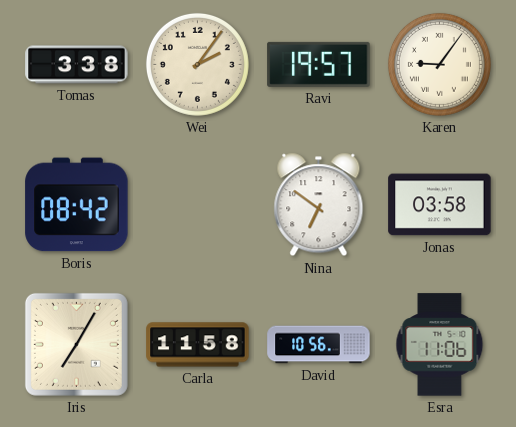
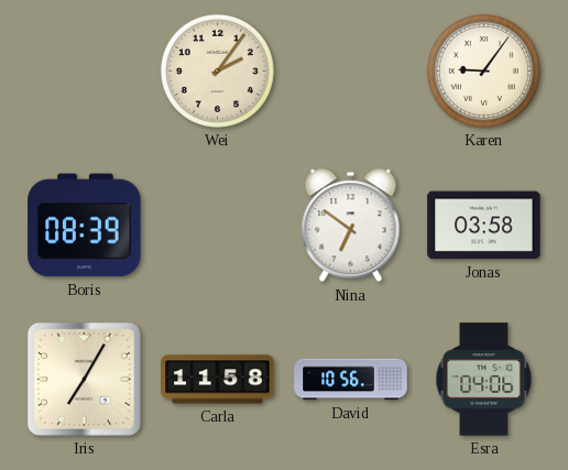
Tomas: 3:38 -> none (77, 65)
Ravi: 19:57 -> none (319, 64)
Boris: 08:42 -> 08:39 (85, 226)
Esra: 11:06 -> 04:06 (484, 380)
